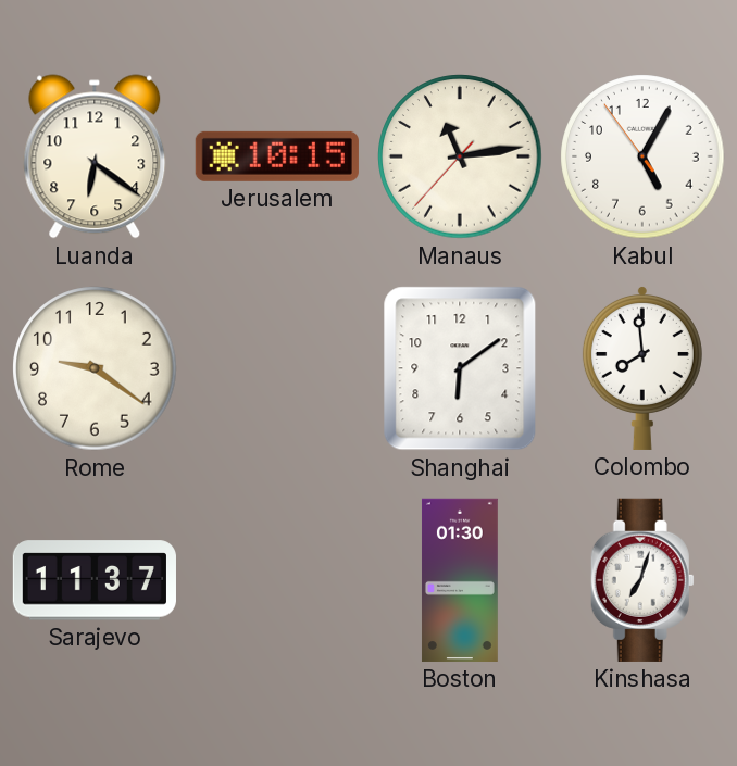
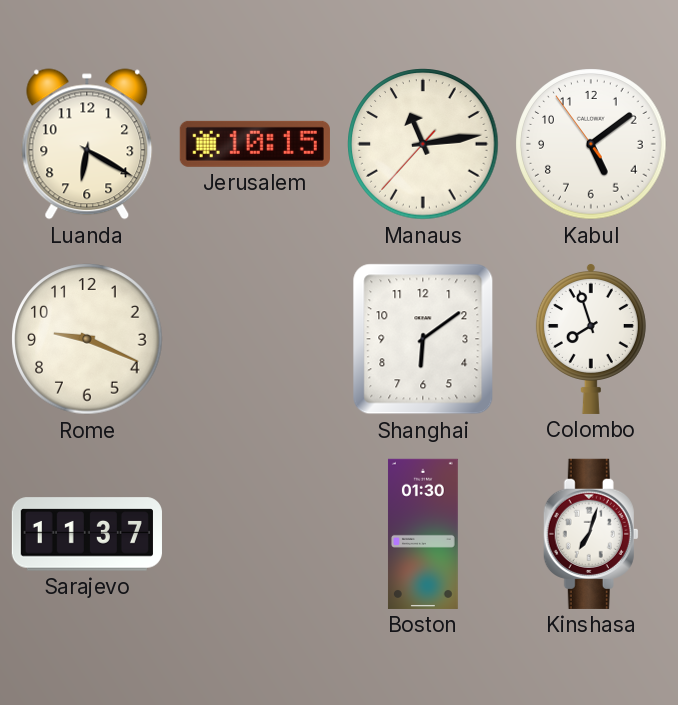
Luanda: 6:21 -> 6:20 (87, 144)
Kabul: 5:04 -> 5:08 (591, 144)
Rome: 9:21 -> 9:19 (87, 339)
Colombo: 7:59 -> 7:57 (591, 338)
